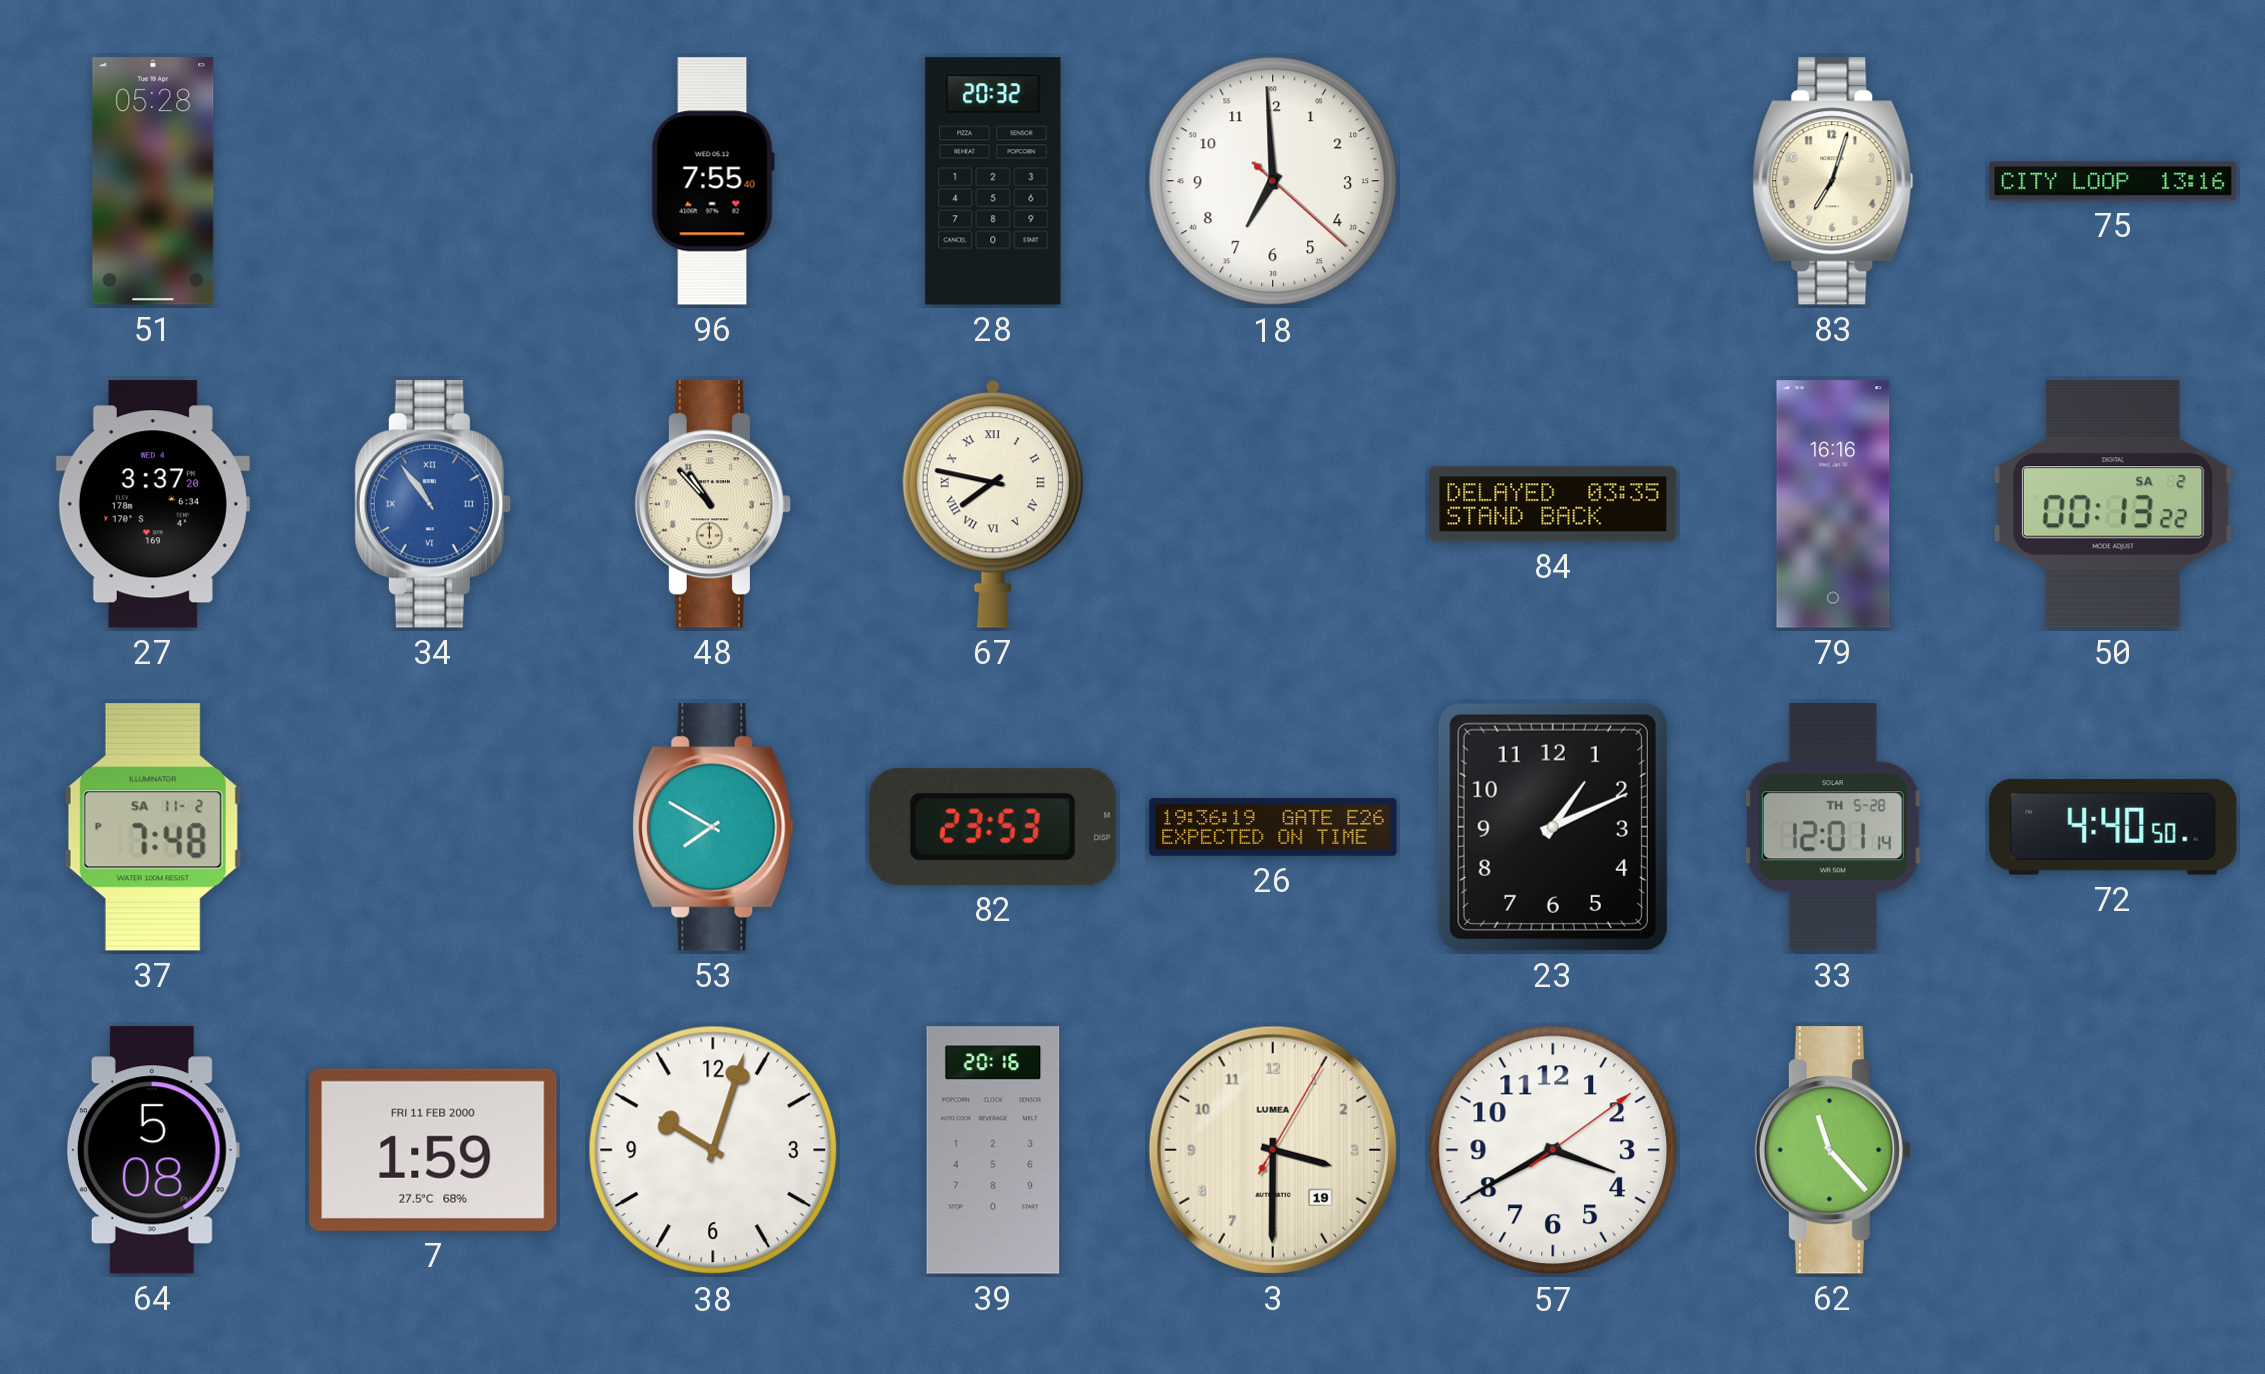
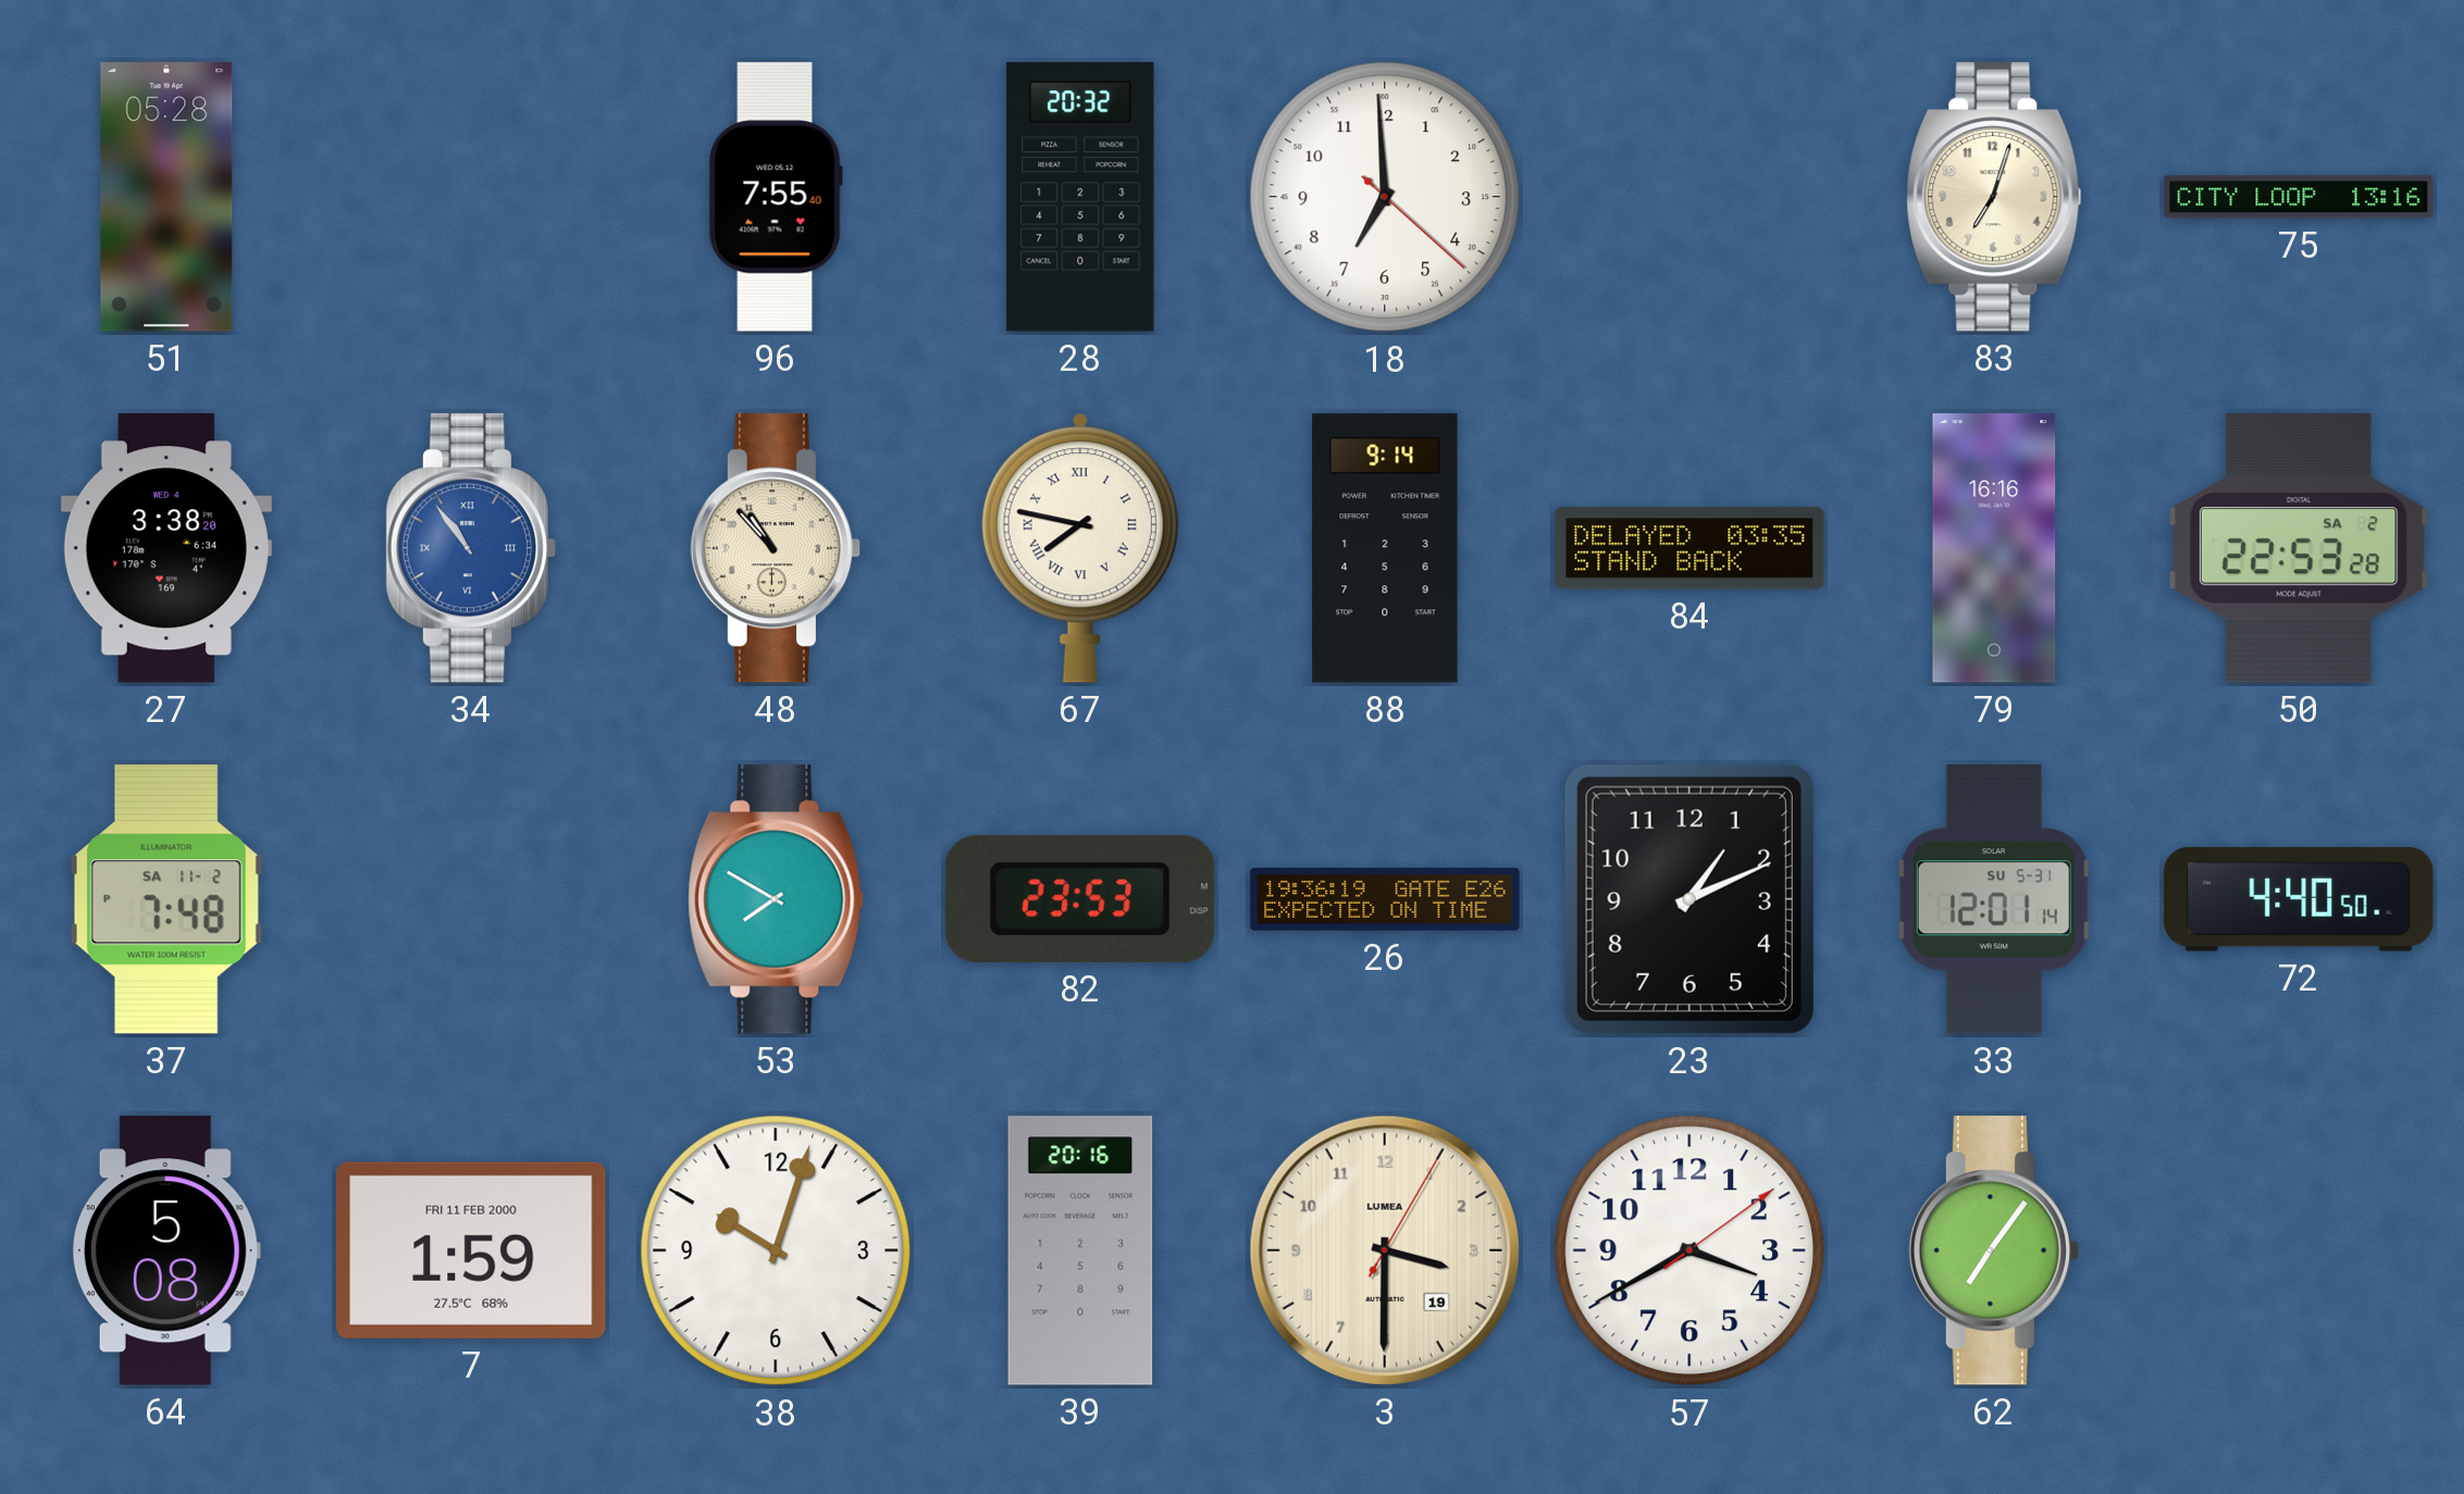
27: 3:37 -> 3:38 (166, 548)
88: none -> 9:14 (1385, 548)
50: 00:13 -> 22:53 (2299, 548)
33 date: TH 5-28 -> SU 5-31 (1994, 899)
62: 11:23 -> 7:06 (1993, 1250)
